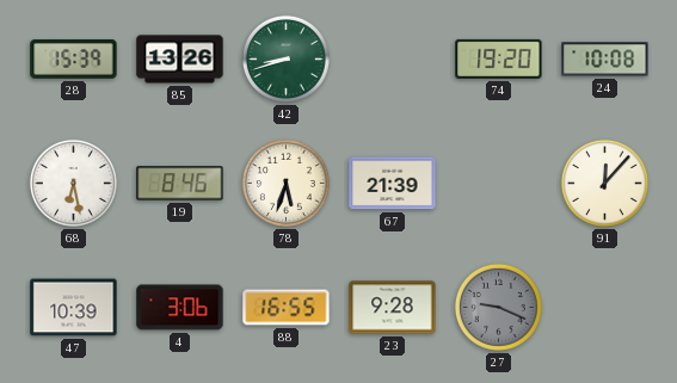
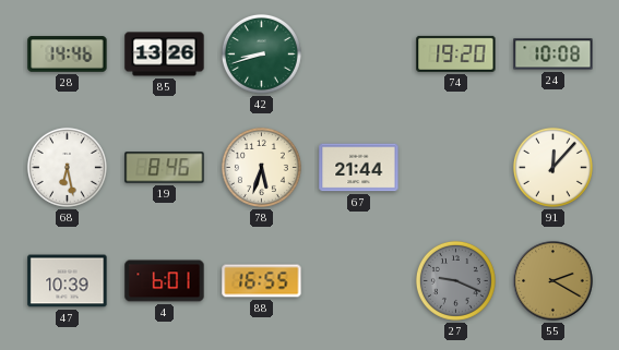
28: 15:39 -> 14:46 (68, 55)
67: 21:39 -> 21:44 (359, 168)
4: 3:06 -> 6:01 (165, 281)
23: 9:28 -> none (393, 308)
55: none -> 2:20 (553, 281)
